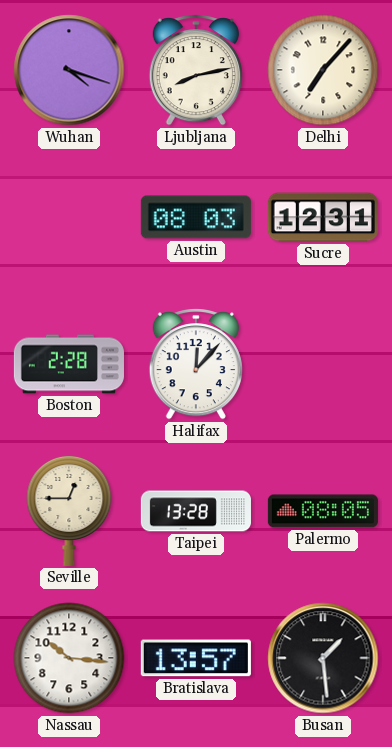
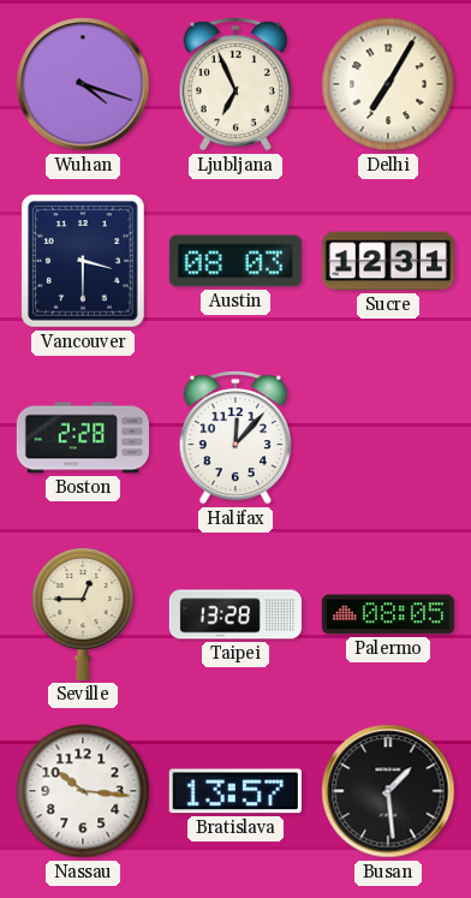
Ljubljana: 8:13 -> 6:56 (235, 84)
Delhi: 7:07 -> 7:05 (388, 84)
Vancouver: none -> 3:30 (83, 261)
